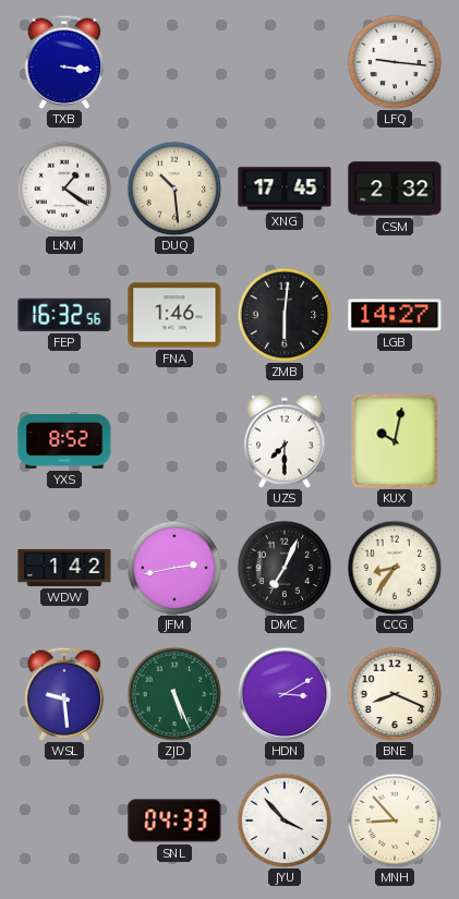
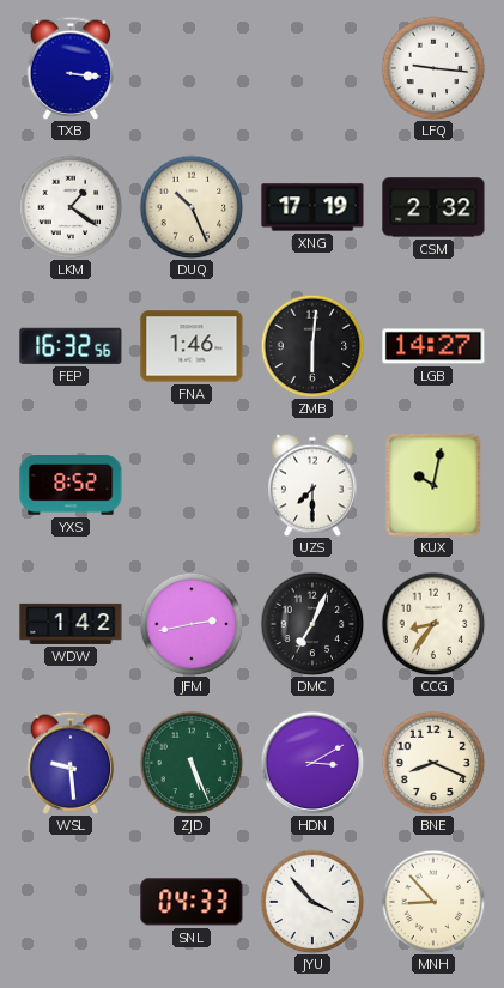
DUQ: 10:29 -> 10:26 (192, 207)
XNG: 17:45 -> 17:19 (312, 207)
